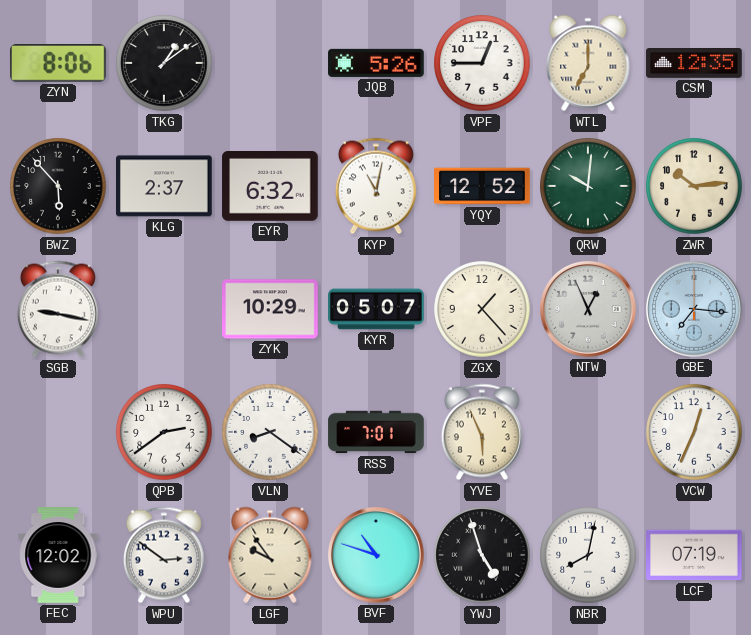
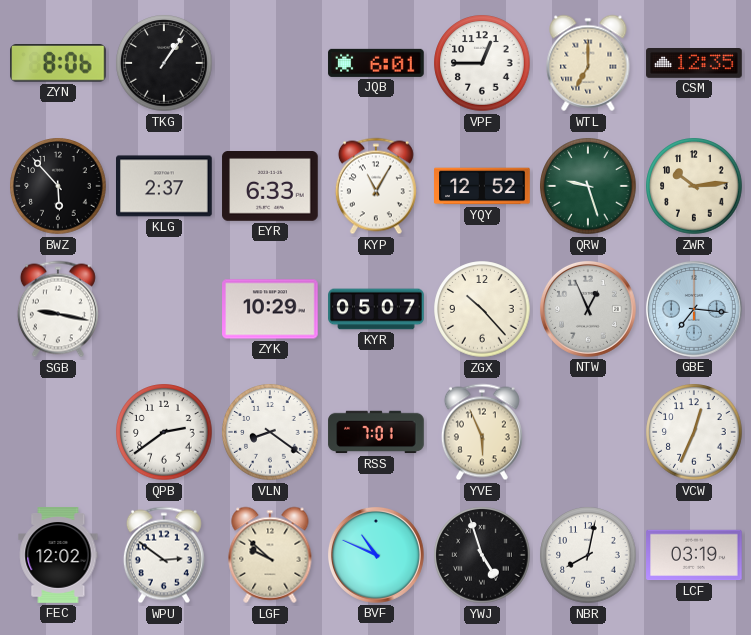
TKG: 1:09 -> 1:06 (164, 63)
JQB: 5:26 -> 6:01 (376, 63)
EYR: 6:32 -> 6:33 (270, 187)
KYP: 11:02 -> 11:05 (376, 186)
QRW: 10:01 -> 9:27 (588, 186)
ZGX: 1:23 -> 10:23 (482, 309)
LGF: 9:54 -> 9:52 (270, 555)
BVF: 10:48 -> 10:49 (376, 555)
LCF: 07:19 -> 03:19 (694, 555)
